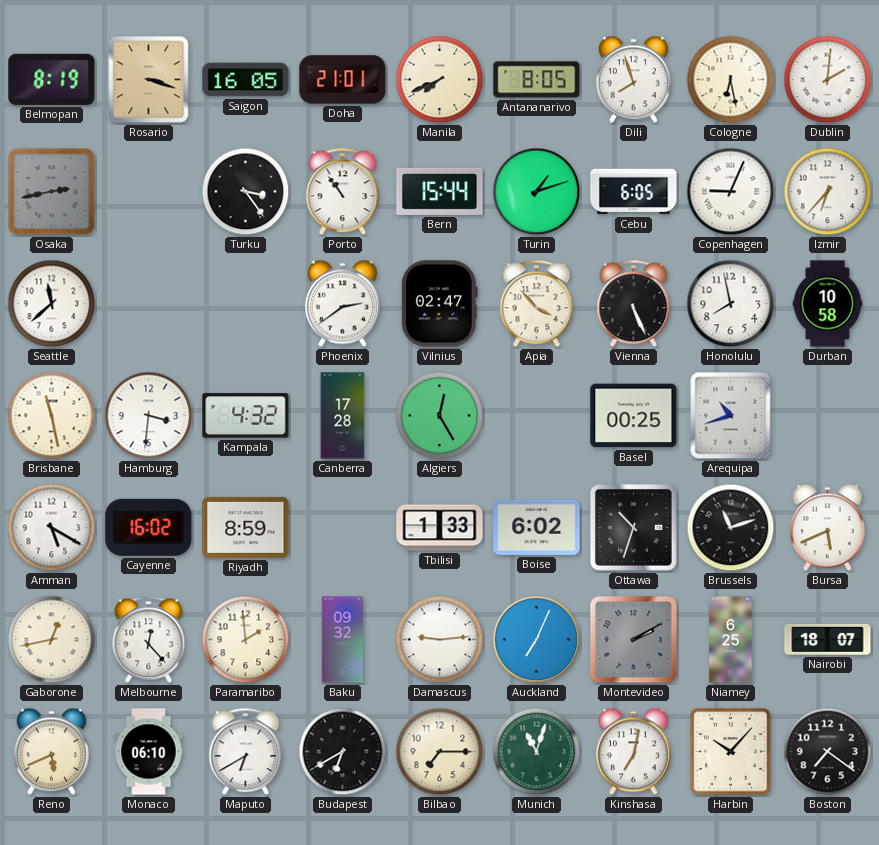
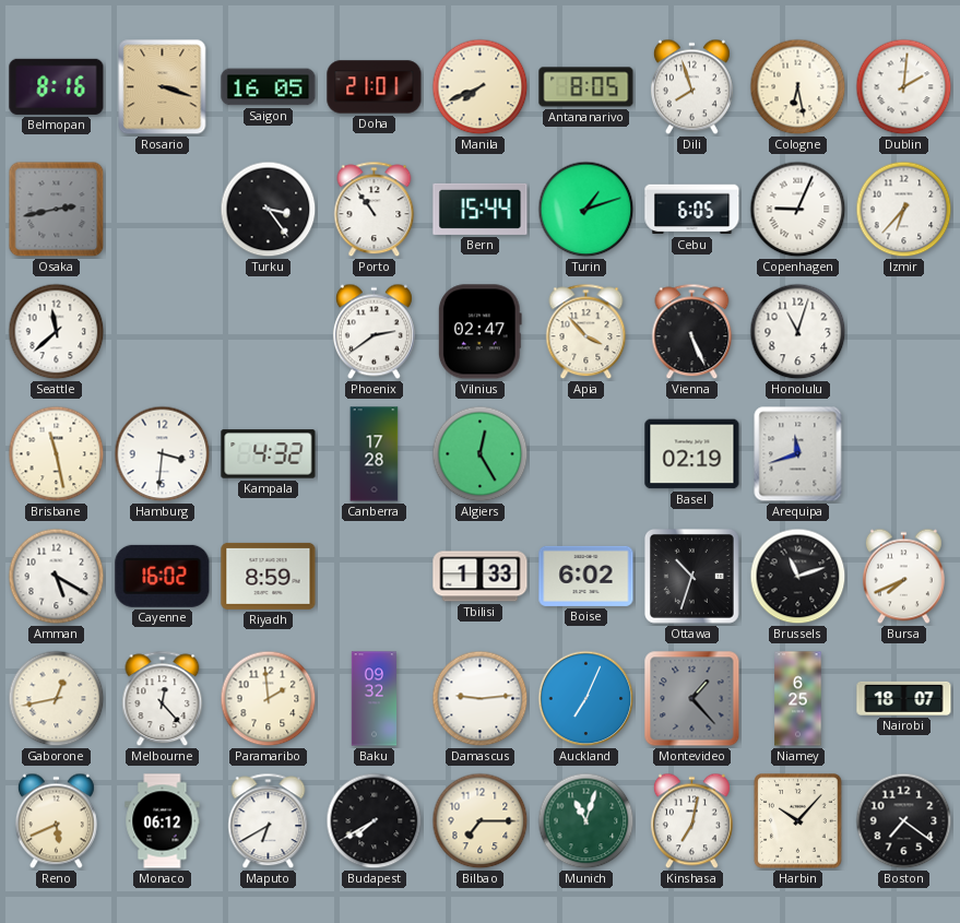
Belmopan: 8:19 -> 8:16 (57, 86)
Honolulu: 7:58 -> 11:03 (798, 332)
Durban: 10:58 -> none (828, 304)
Basel: 00:25 -> 02:19 (692, 454)
Arequipa: 10:42 -> 11:42 (798, 454)
Bursa: 5:41 -> 7:41 (903, 577)
Montevideo: 2:10 -> 1:23 (692, 699)
Monaco: 06:10 -> 06:12 (163, 821)
Budapest: 6:40 -> 7:40 (375, 821)
